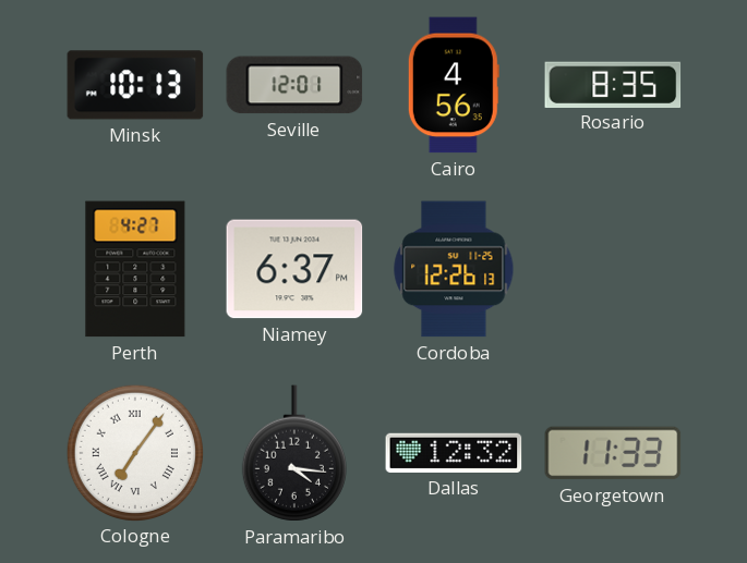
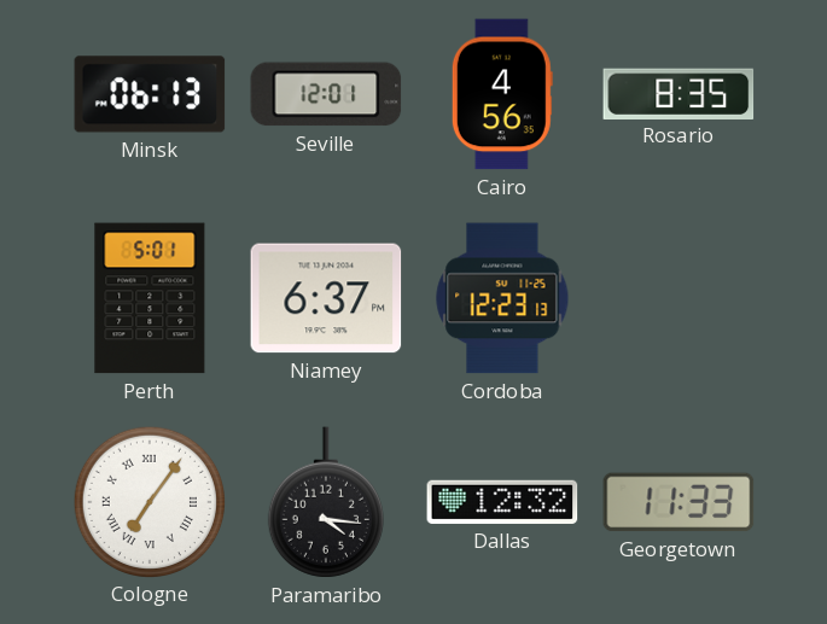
Minsk: 10:13 -> 06:13 (150, 94)
Perth: 4:27 -> 5:01 (150, 298)
Cordoba: 12:26 -> 12:23 (502, 298)
